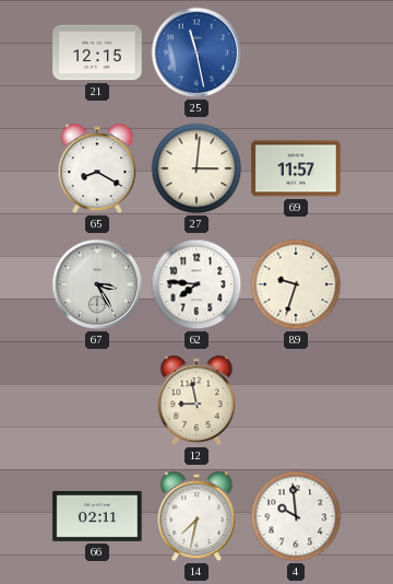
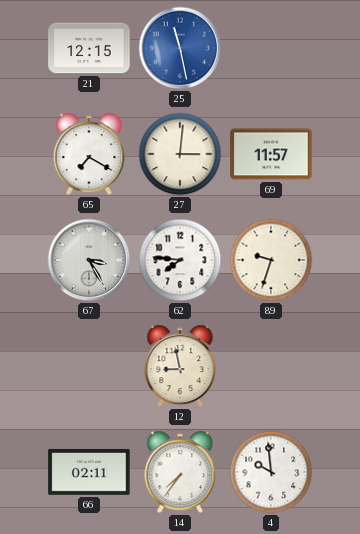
65: 8:20 -> 7:20 (89, 154)
14: 7:32 -> 7:36 (180, 472)
